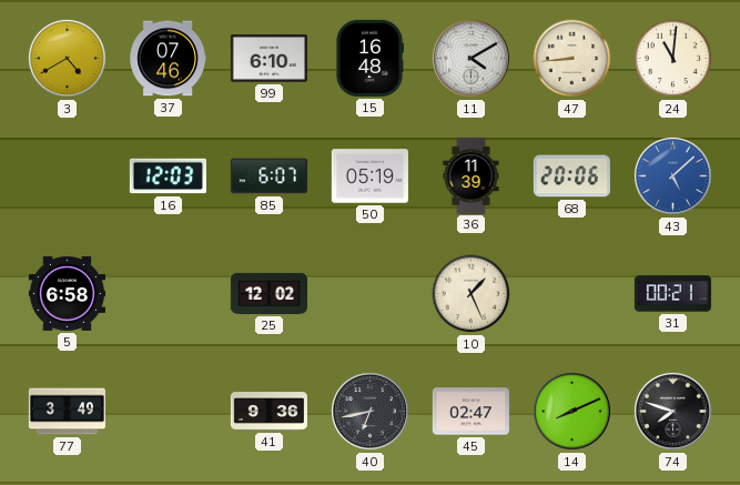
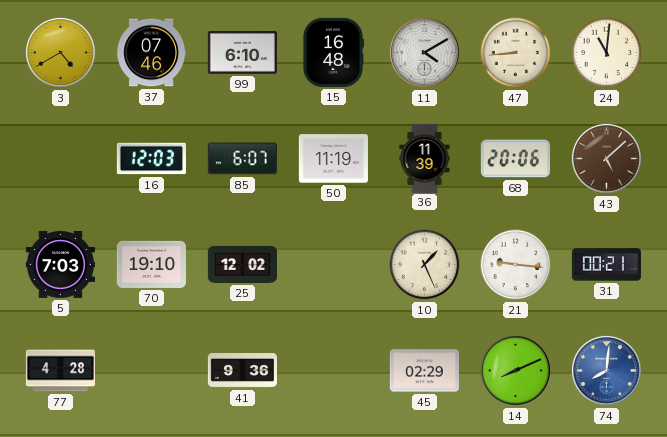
50: 05:19 -> 11:19 (333, 159)
43 dial: blue -> brown (606, 158)
5: 6:58 -> 7:03 (60, 265)
70: none -> 19:10 (151, 264)
21: none -> 9:16 (516, 265)
77: 3:49 -> 4:28 (60, 371)
40: 6:43 -> none (369, 411)
45: 02:47 -> 02:29 (424, 371)
74: 7:48 -> 8:01 (606, 370)
74 dial: black -> blue (606, 370)
